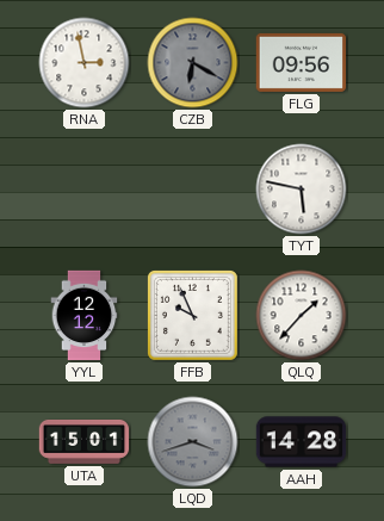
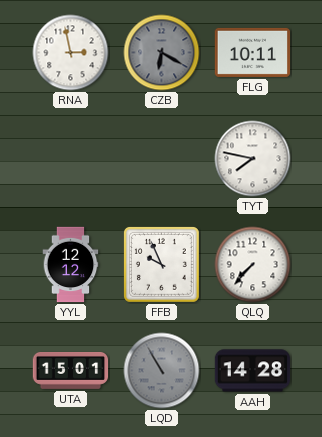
FLG: 09:56 -> 10:11 (253, 52)
TYT: 5:47 -> 7:47 (253, 159)
QLQ: 1:37 -> 7:37 (253, 265)
LQD: 3:42 -> 10:55 (162, 371)
